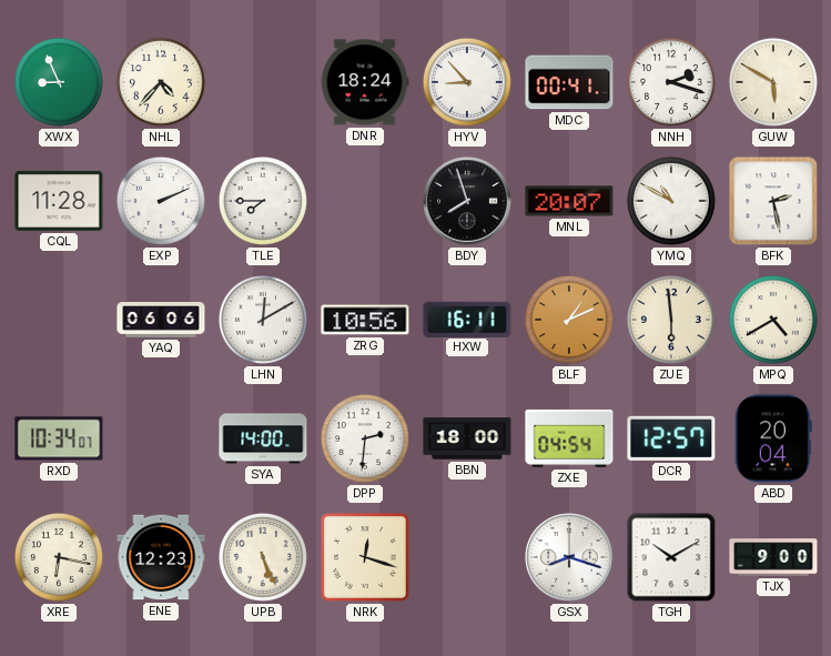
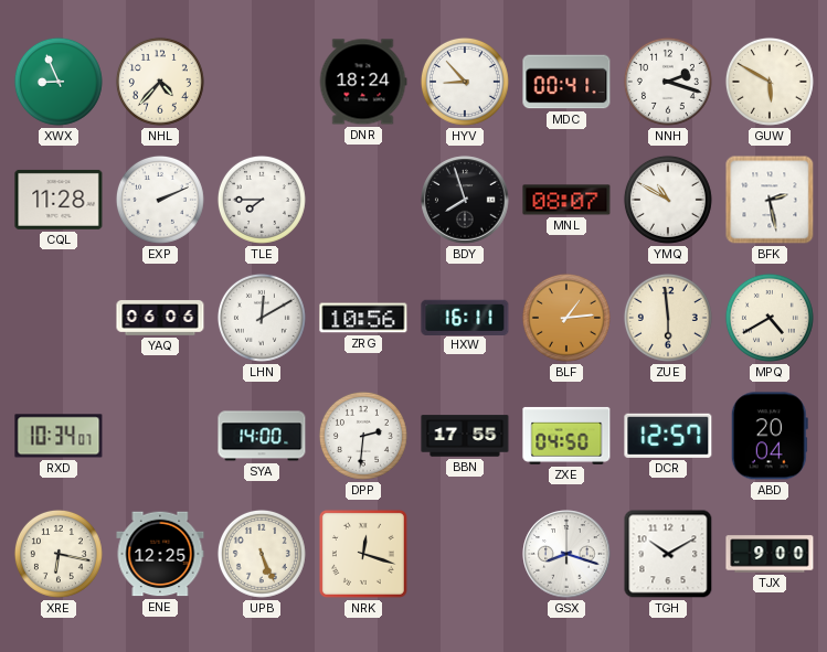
MNL: 20:07 -> 08:07 (566, 200)
BLF: 1:11 -> 1:14 (566, 318)
BBN: 18:00 -> 17:55 (465, 436)
ZXE: 04:54 -> 04:50 (566, 436)
ENE: 12:23 -> 12:25 (160, 554)
